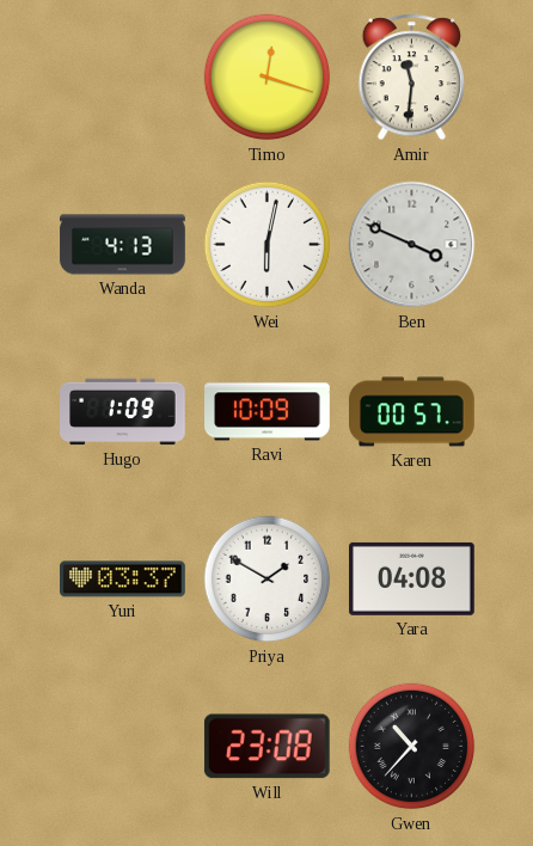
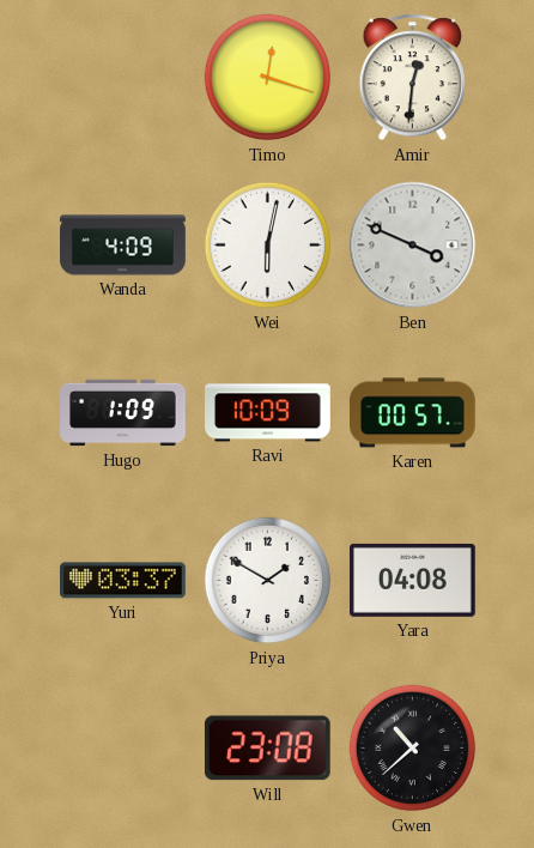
Amir: 11:31 -> 12:31 (412, 78)
Wanda: 4:13 -> 4:09 (123, 246)
Gwen: 10:37 -> 10:38 (413, 749)
